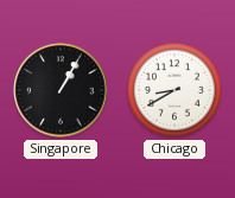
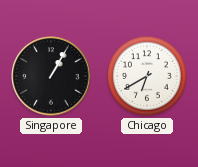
Chicago: 8:40 -> 6:40 (148, 77)
